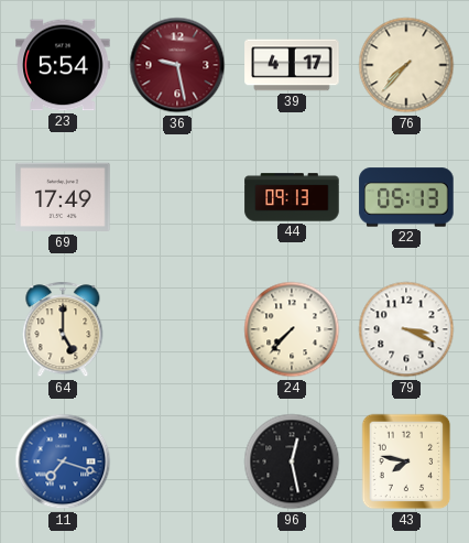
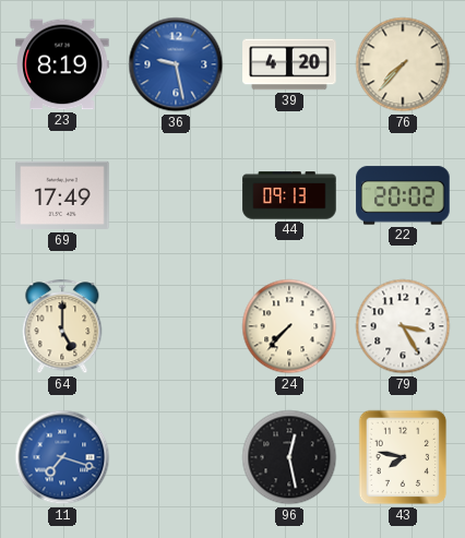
23: 5:54 -> 8:19 (62, 64)
36 dial: burgundy -> blue (176, 64)
39: 4:17 -> 4:20 (289, 64)
22: 05:13 -> 20:02 (403, 195)
79: 3:19 -> 3:25 (403, 326)
